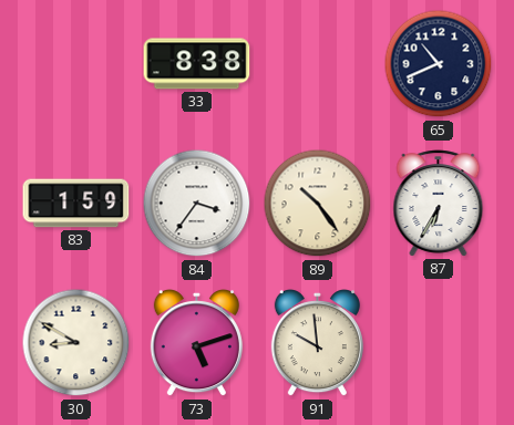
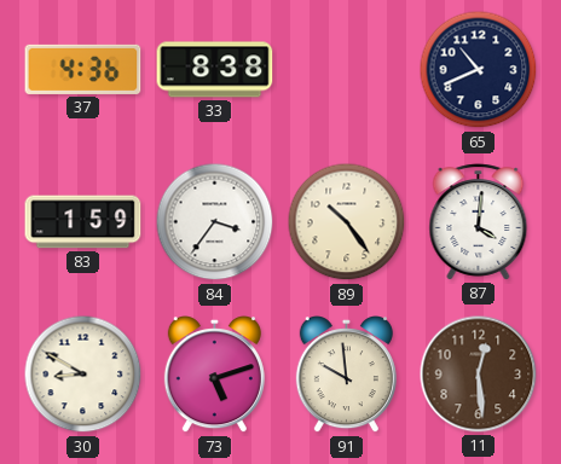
37: none -> 4:36 (83, 69)
87: 6:35 -> 4:01 (479, 222)
11: none -> 12:29 (479, 375)
